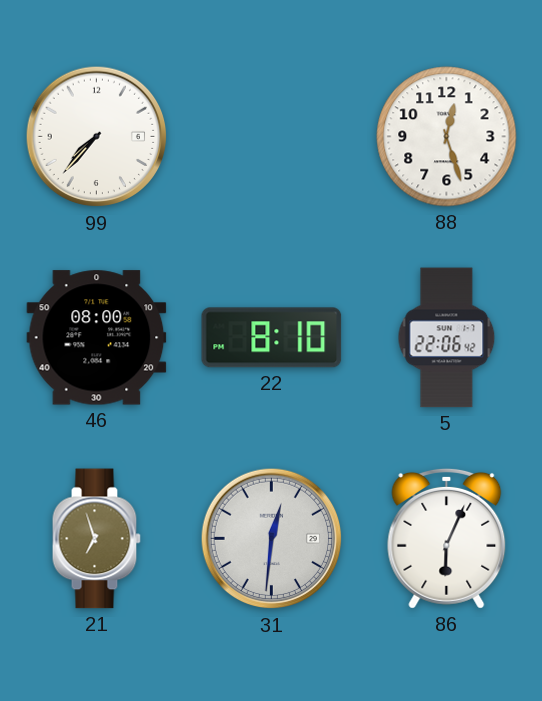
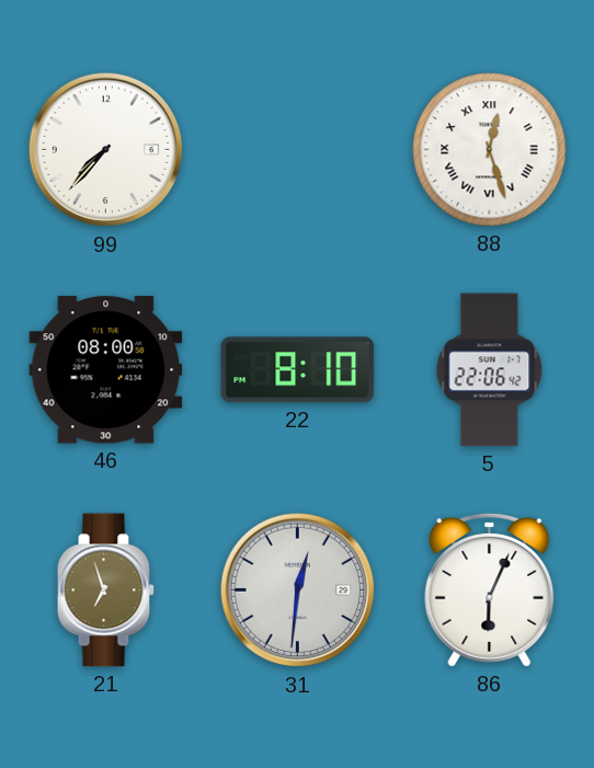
88 numerals: Arabic -> Roman (490, 150)
